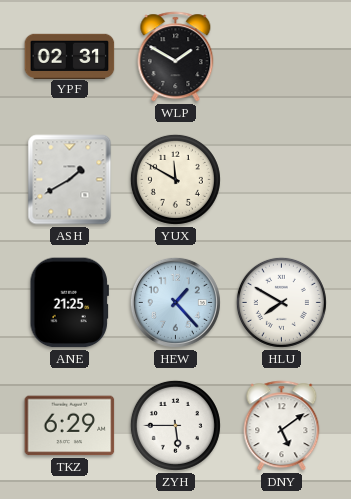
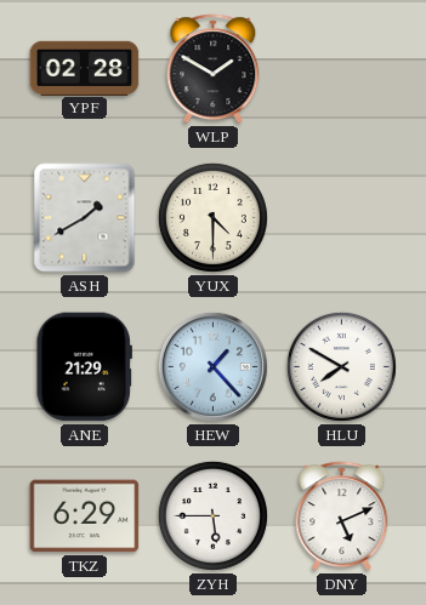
YPF: 02:31 -> 02:28 (85, 68)
YUX: 11:50 -> 4:30 (212, 217)
ANE: 21:25 -> 21:29 (84, 367)
DNY: 5:09 -> 5:11 (342, 516)
